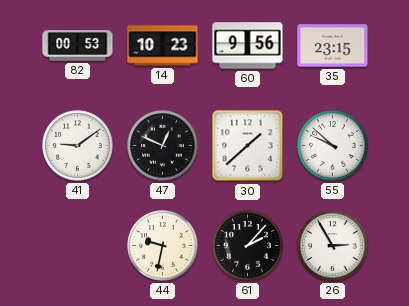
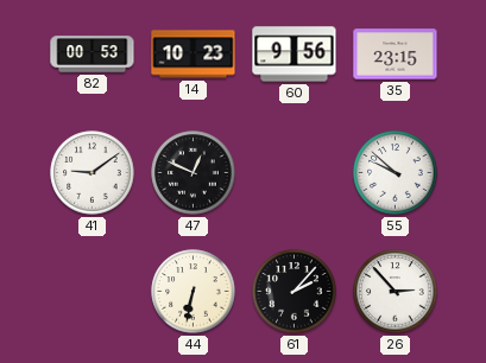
30: 1:38 -> none (248, 146)
44: 9:32 -> 6:32 (194, 292)
26: 2:55 -> 2:53 (396, 292)
